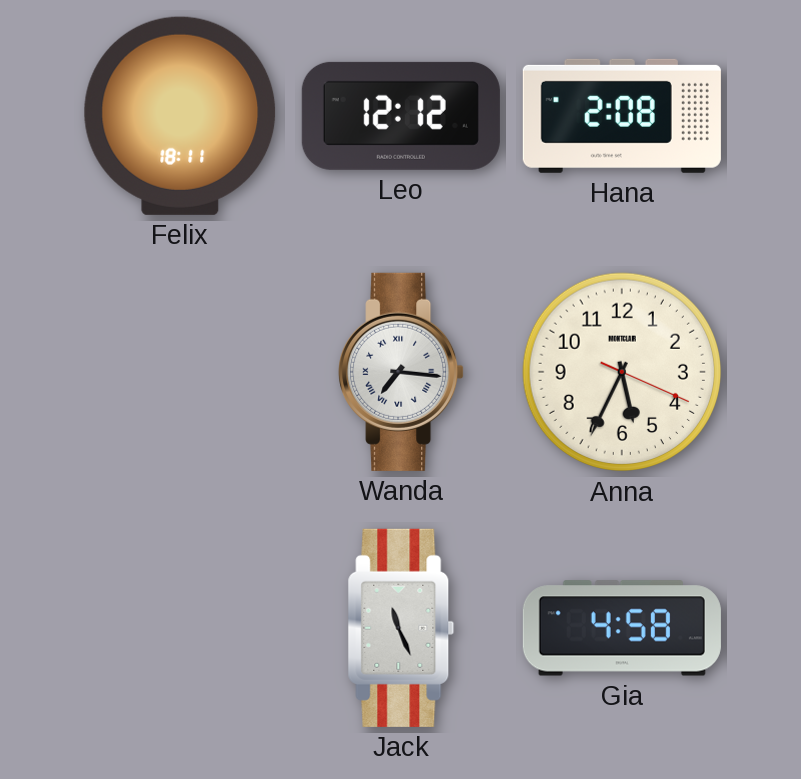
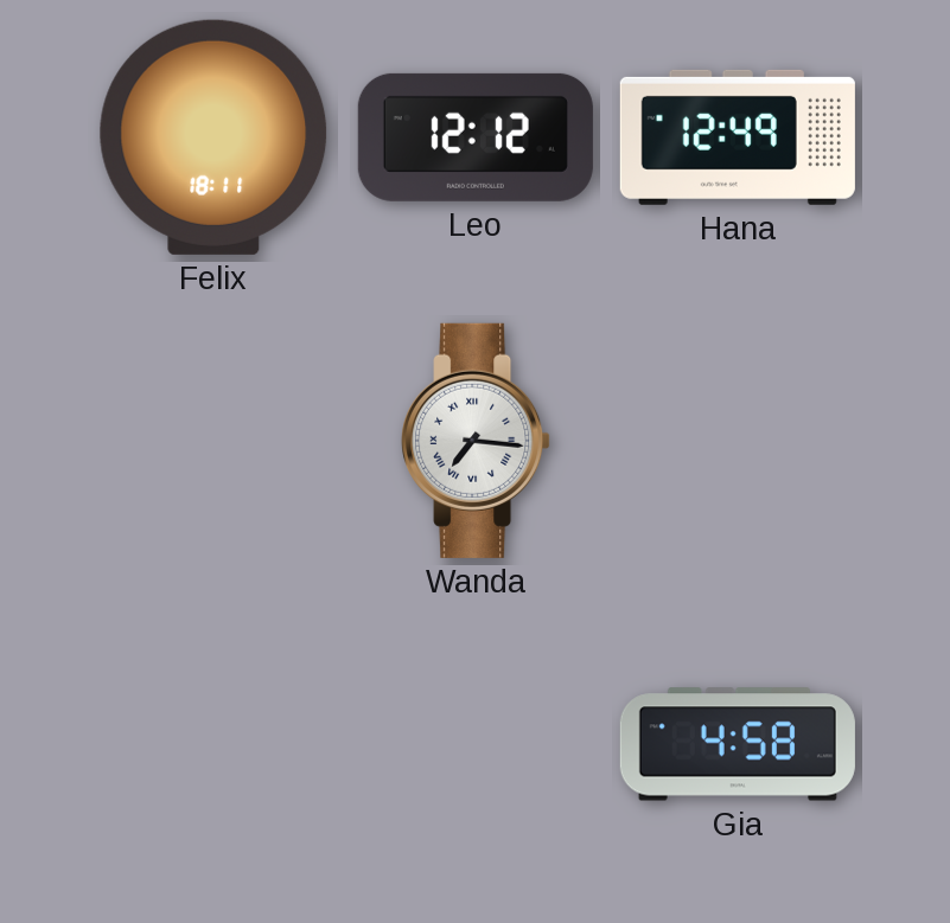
Hana: 2:08 -> 12:49 (738, 137)
Anna: 5:34 -> none (622, 372)
Jack: 11:26 -> none (401, 628)
